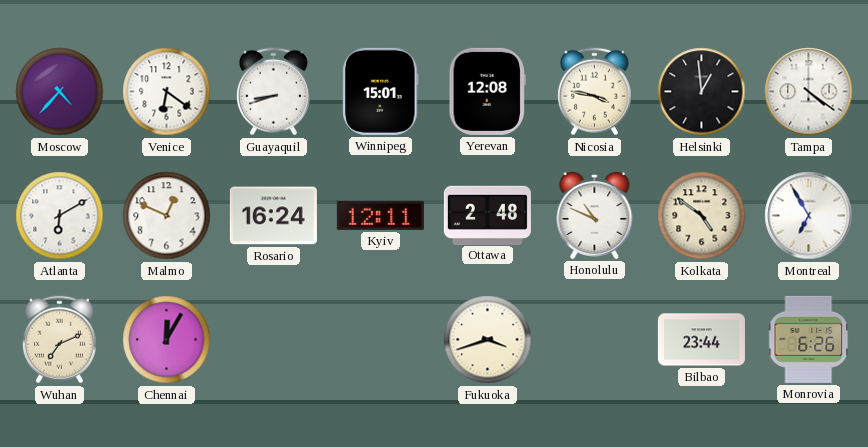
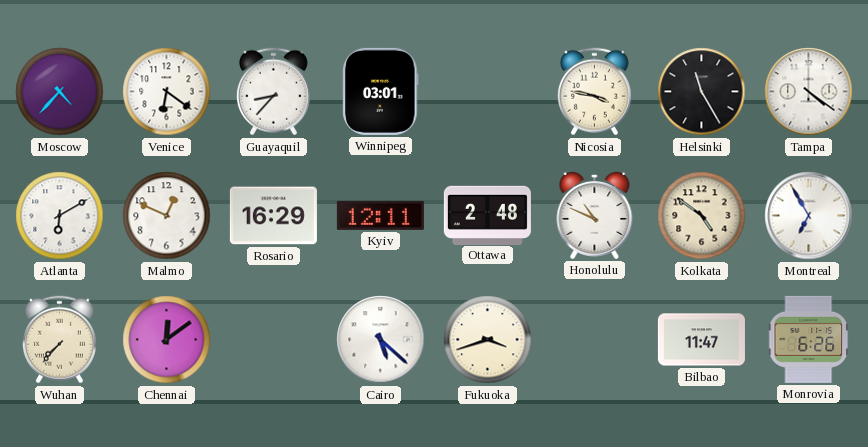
Guayaquil: 8:42 -> 8:37 (273, 92)
Winnipeg: 15:01 -> 03:01 (381, 91)
Yerevan: 12:08 -> none (487, 91)
Helsinki: 12:59 -> 11:25 (702, 92)
Rosario: 16:24 -> 16:29 (273, 216)
Wuhan: 7:11 -> 7:37 (59, 340)
Chennai: 12:05 -> 12:09 (167, 340)
Cairo: none -> 5:22 (381, 340)
Bilbao: 23:44 -> 11:47 (701, 340)
